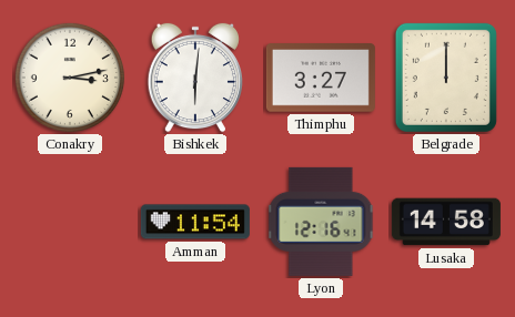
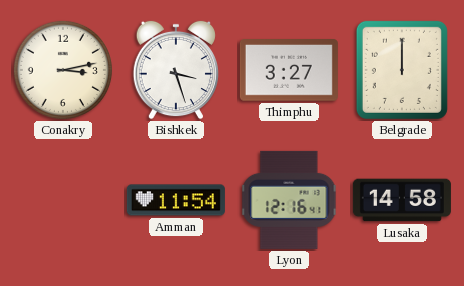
Bishkek: 6:01 -> 3:27 (175, 70)
